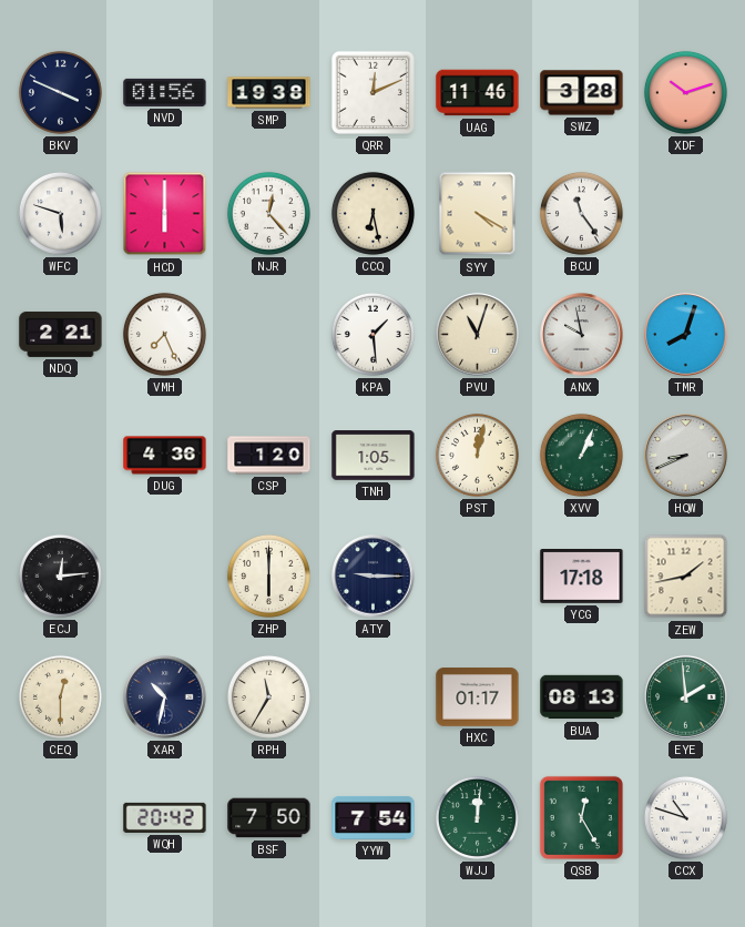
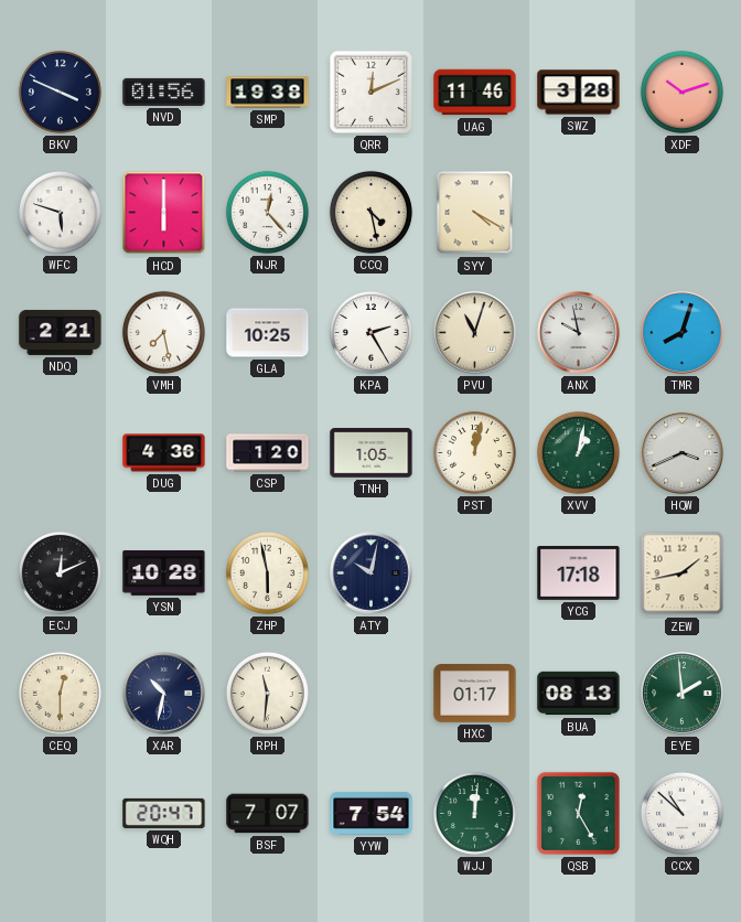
CCQ: 6:28 -> 4:28 (370, 212)
BCU: 11:24 -> none (581, 213)
VMH: 7:26 -> 7:28 (163, 332)
GLA: none -> 10:25 (268, 333)
KPA: 1:29 -> 2:25 (370, 332)
XVV: 1:04 -> 1:02 (578, 452)
HQW: 8:41 -> 3:41 (683, 453)
ECJ: 12:14 -> 12:11 (60, 572)
YSN: none -> 10:28 (164, 572)
ZHP: 6:00 -> 5:58 (267, 572)
ATY: 9:15 -> 10:02 (372, 573)
RPH: 11:35 -> 11:31 (267, 693)
WQH: 20:42 -> 20:47 (164, 813)
BSF: 7:50 -> 7:07 (268, 814)
CCX: 10:48 -> 10:52 (681, 813)
